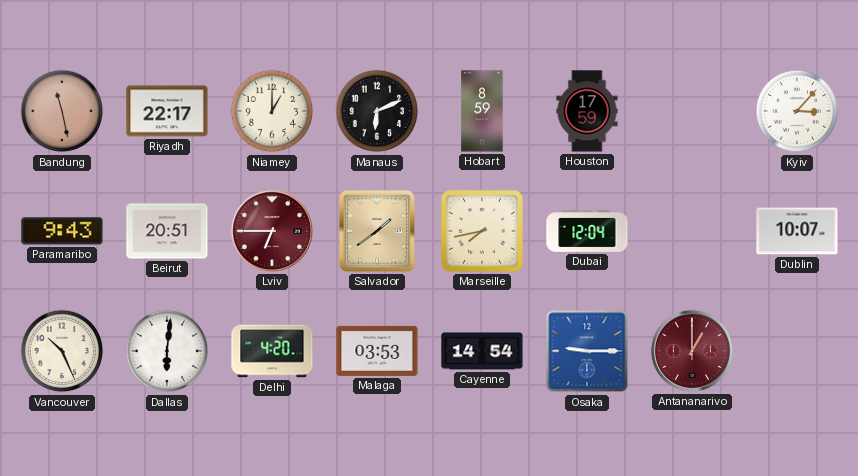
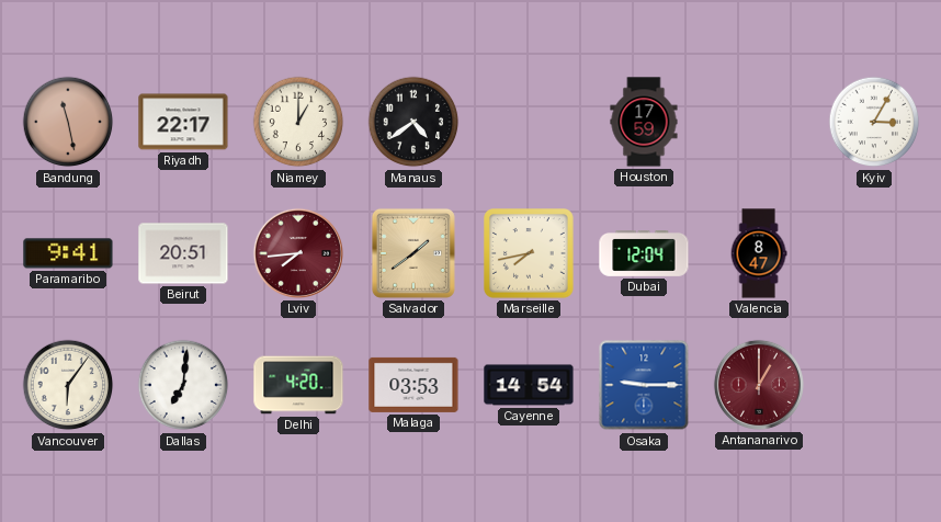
Manaus: 6:11 -> 4:39 (413, 122)
Hobart: 8:59 -> none (482, 111)
Kyiv: 3:07 -> 3:05 (874, 122)
Paramaribo: 9:43 -> 9:41 (68, 253)
Lviv: 6:45 -> 7:44 (298, 253)
Valencia: none -> 8:47 (759, 253)
Dublin: 10:07 -> none (797, 231)
Vancouver: 10:26 -> 6:06 (68, 385)
Dallas: 6:01 -> 7:01 (183, 385)
